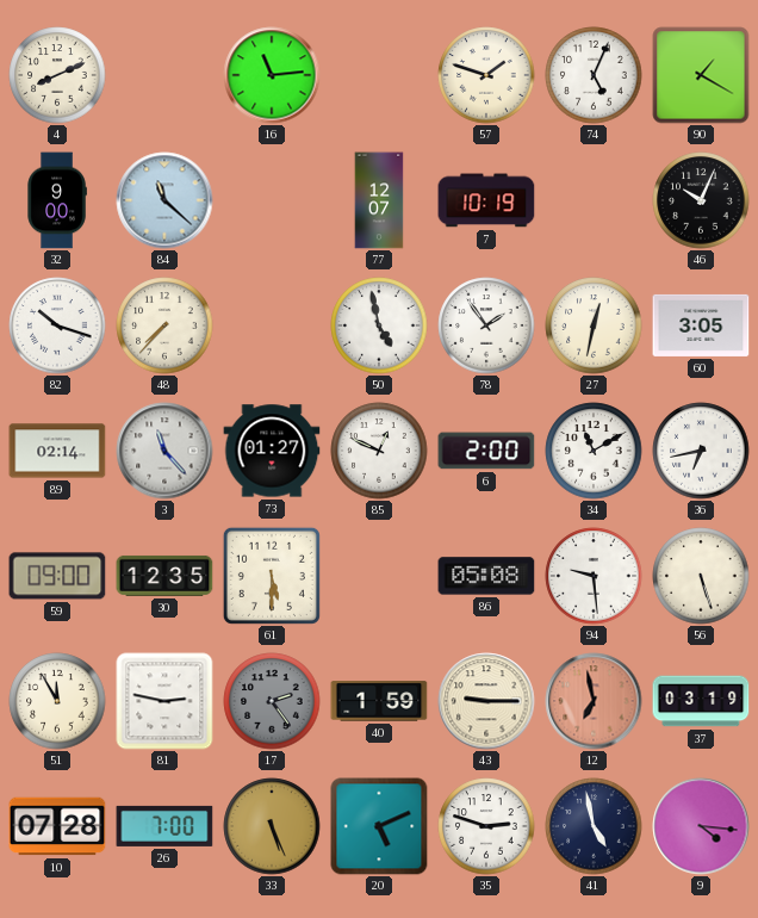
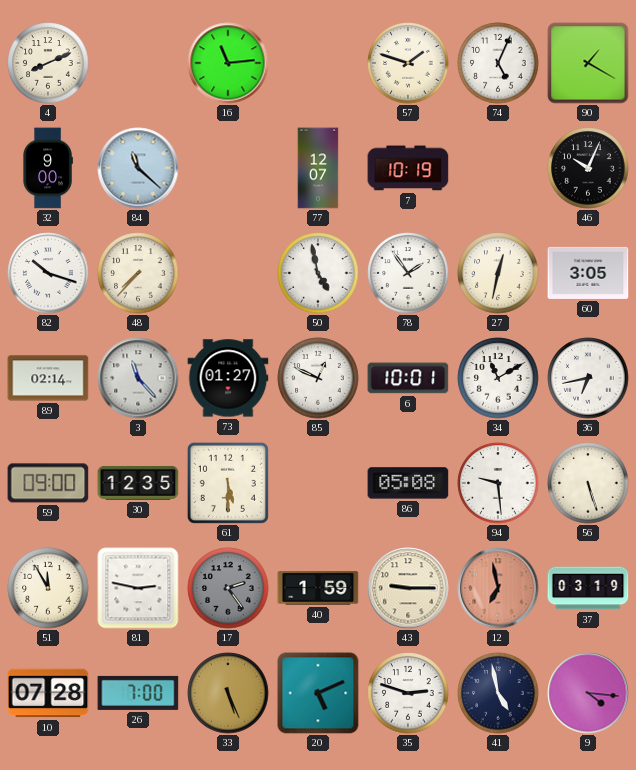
6: 2:00 -> 10:01 (408, 378)
